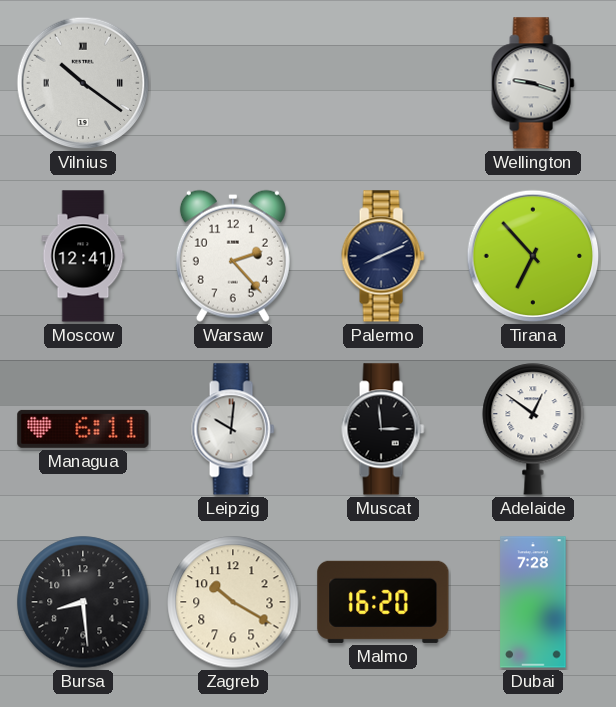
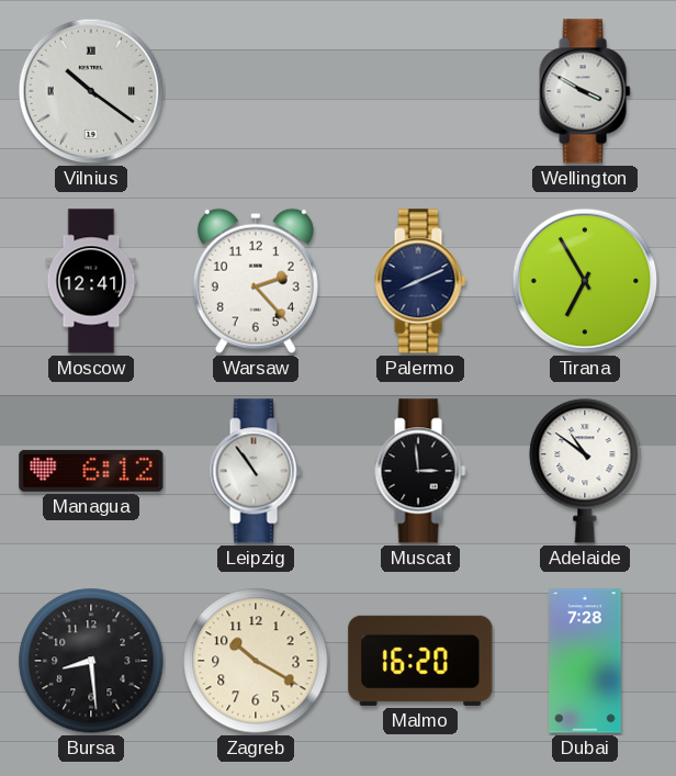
Wellington: 9:18 -> 3:50 (585, 91)
Tirana: 6:53 -> 6:55 (585, 281)
Managua: 6:11 -> 6:12 (91, 471)
Leipzig: 10:01 -> 10:54 (256, 471)
Adelaide: 12:51 -> 10:51 (585, 471)
